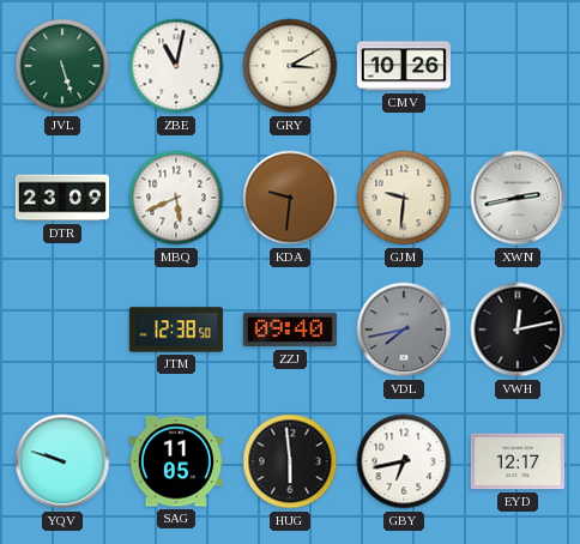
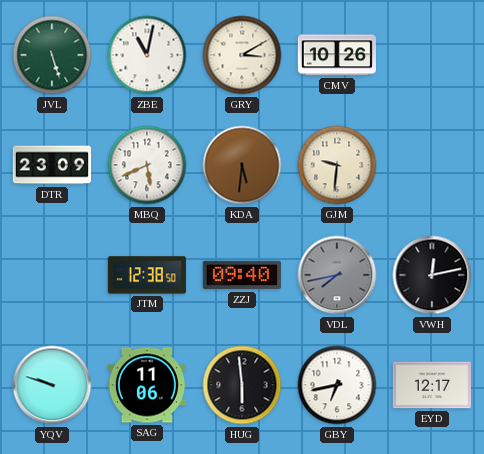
KDA: 9:31 -> 5:31 (242, 165)
XWN: 2:43 -> none (518, 198)
SAG: 11:05 -> 11:06 (147, 385)
